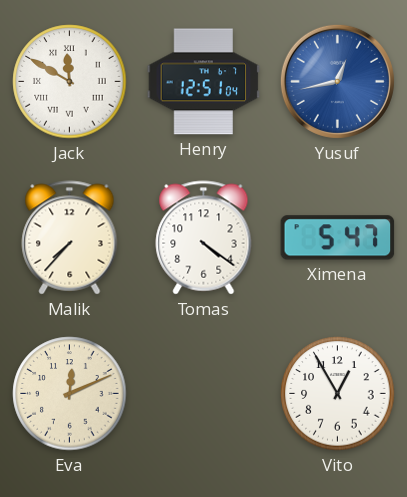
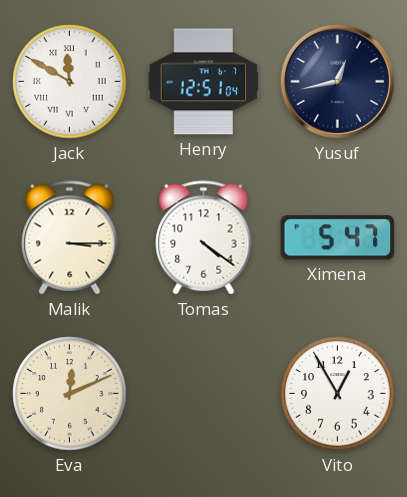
Yusuf dial: blue -> navy (337, 81)
Malik: 7:37 -> 3:15 (70, 238)
